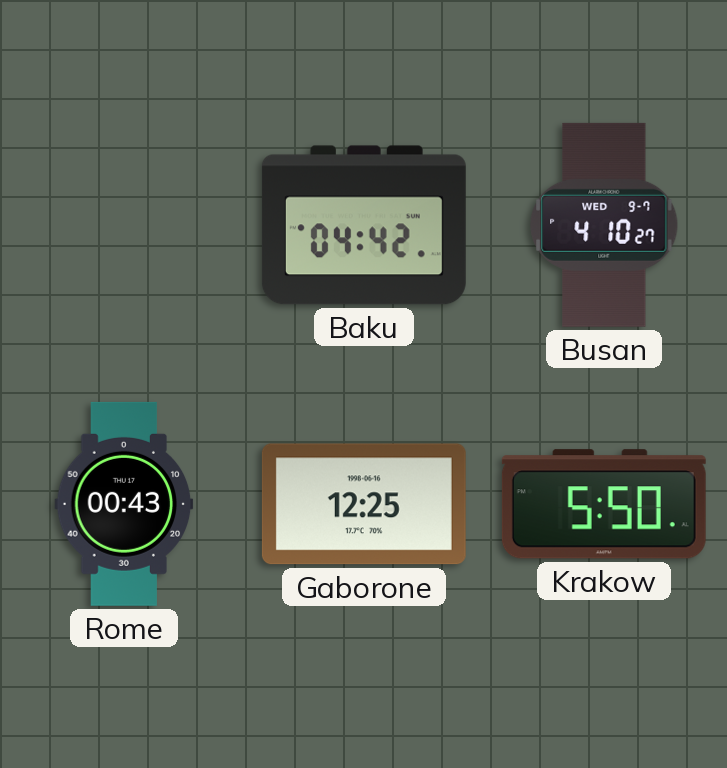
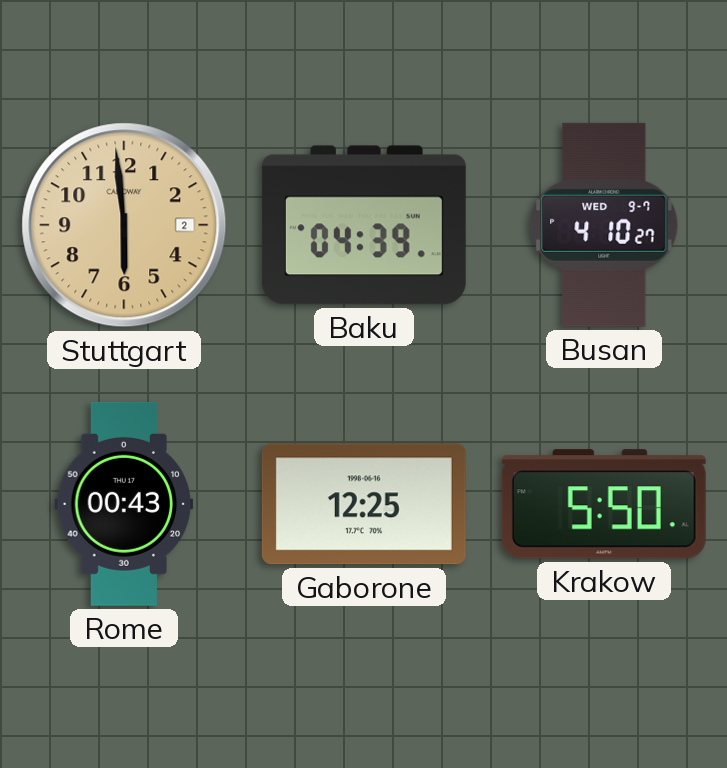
Stuttgart: none -> 5:59 (124, 225)
Baku: 04:42 -> 04:39 (364, 225)
